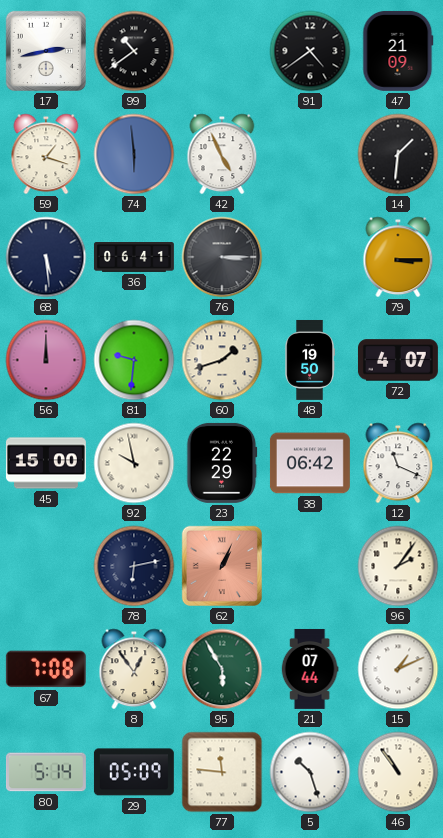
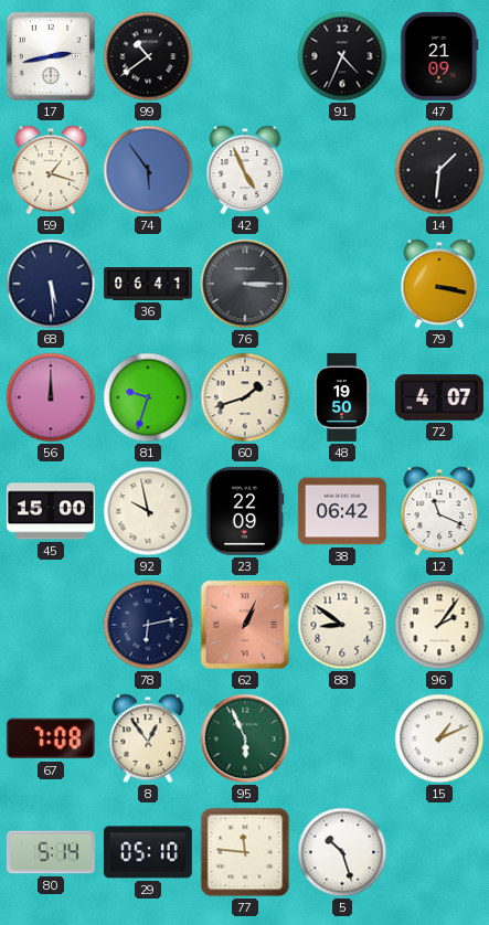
91: 4:39 -> 4:34 (342, 56)
74: 5:59 -> 5:54 (148, 170)
79: 3:15 -> 3:17 (439, 284)
81: 9:31 -> 9:33 (148, 397)
23: 22:29 -> 22:09 (245, 511)
88: none -> 8:51 (342, 625)
95: 5:55 -> 5:56 (245, 738)
21: 07:44 -> none (310, 669)
29: 05:09 -> 05:10 (148, 852)
46: 10:54 -> none (398, 772)
